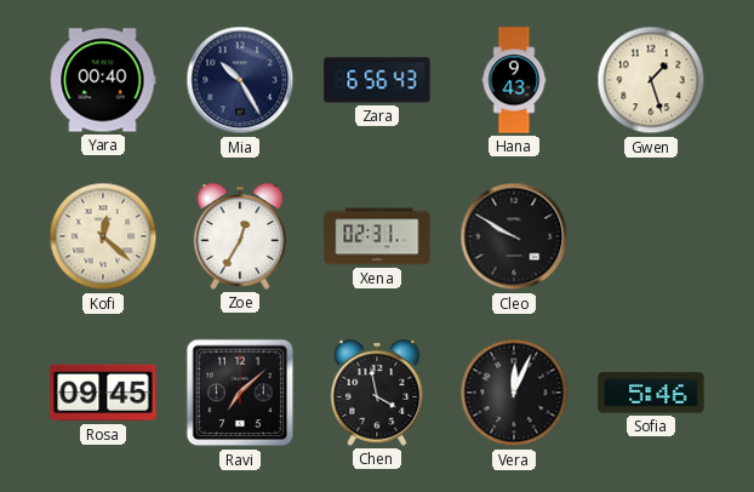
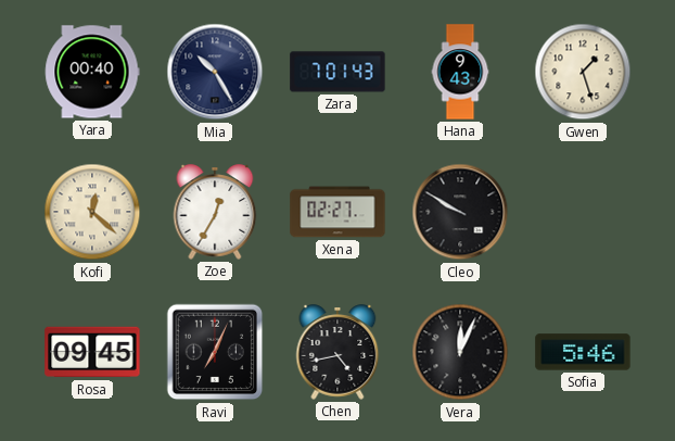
Zara: 6:56 -> 7:01 (337, 72)
Xena: 02:31 -> 02:27 (337, 212)
Ravi: 7:08 -> 7:04 (215, 352)
Chen: 3:58 -> 4:43 (337, 352)
